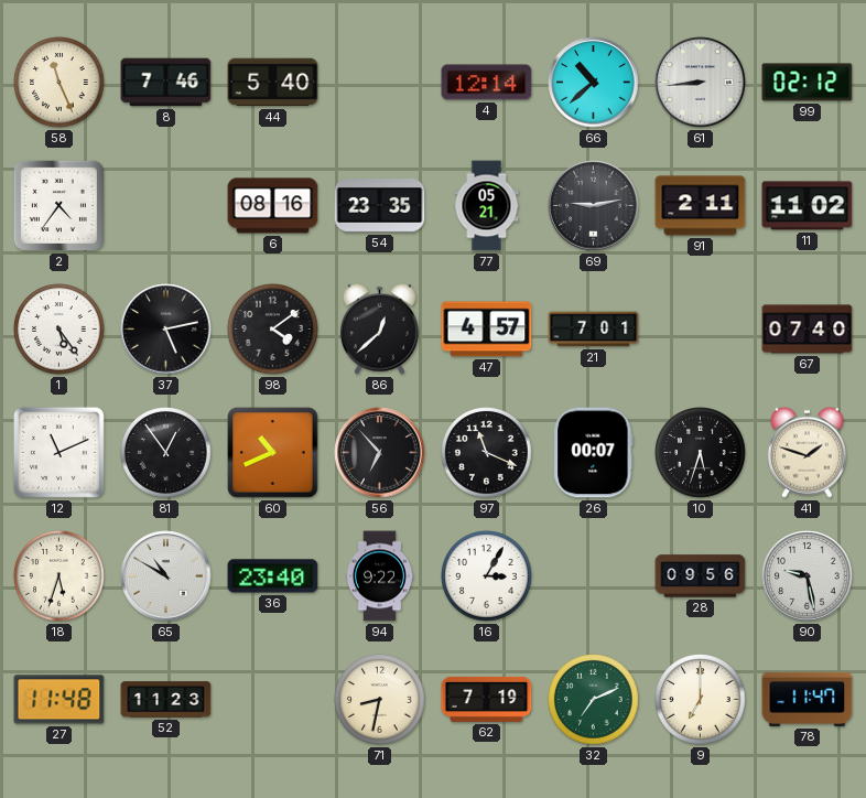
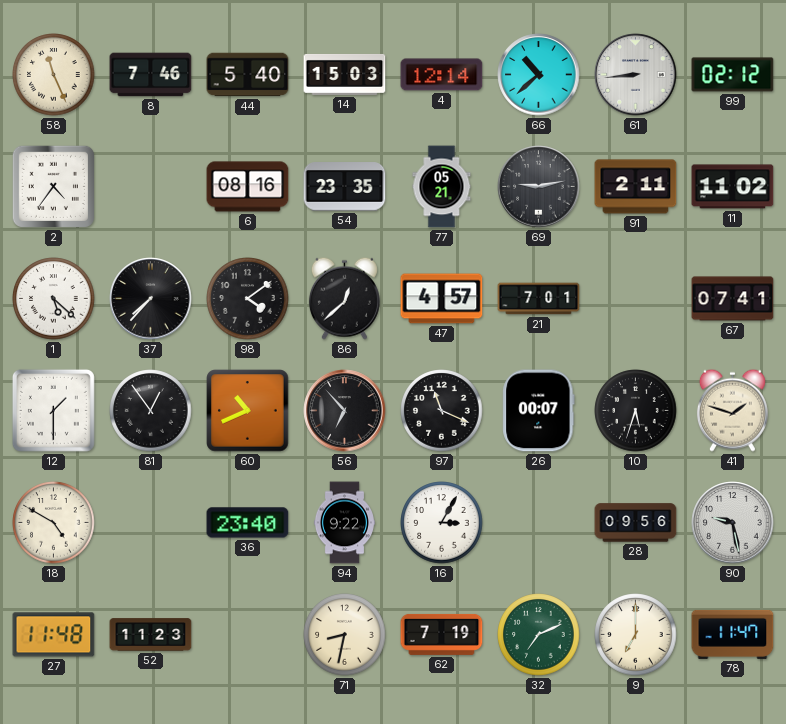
14: none -> 15:03 (345, 74)
1: 5:24 -> 5:22 (54, 299)
37: 5:13 -> 7:37 (151, 299)
67: 07:40 -> 07:41 (733, 299)
12: 11:11 -> 1:30 (53, 410)
18: 5:33 -> 4:50 (54, 523)
65: 10:50 -> none (166, 576)
